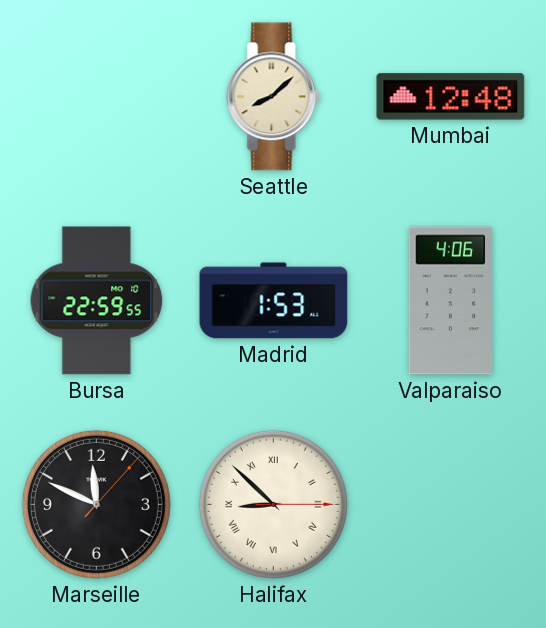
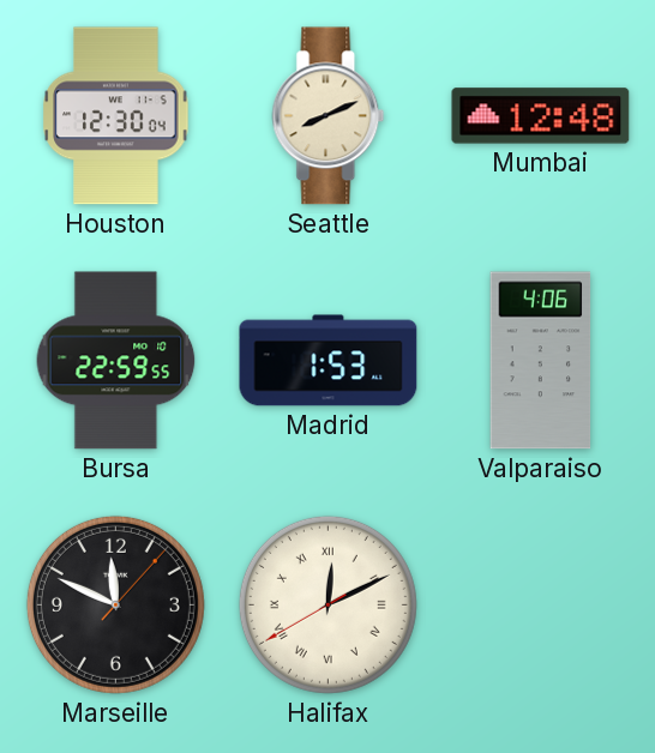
Houston: none -> 12:30 (116, 116)
Seattle: 8:08 -> 8:11 (329, 116)
Halifax: 8:52 -> 12:10 (327, 604)
